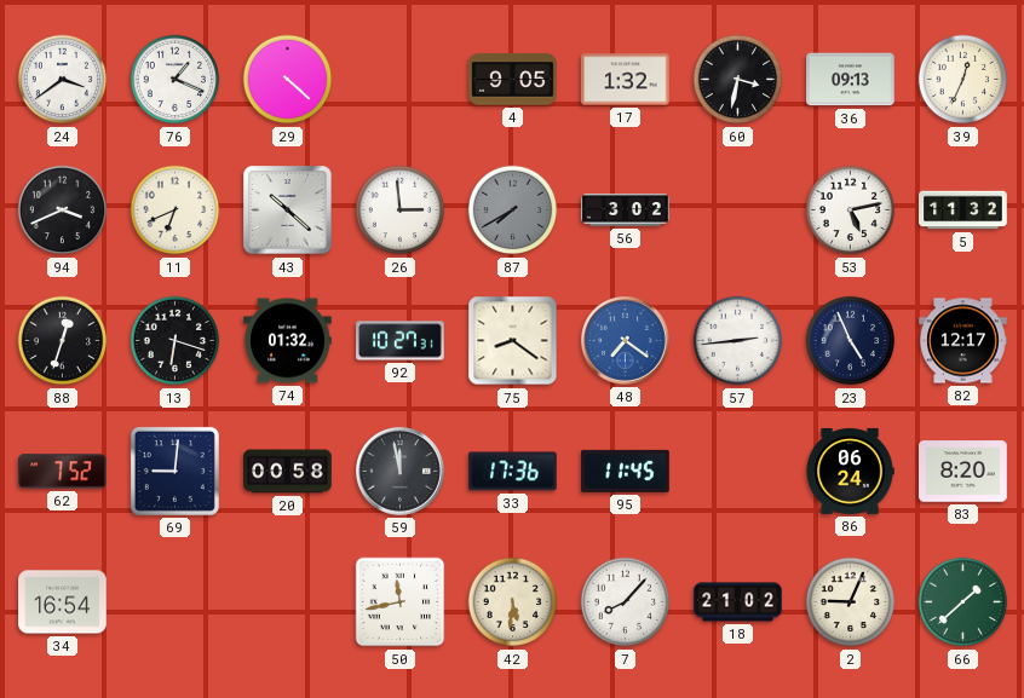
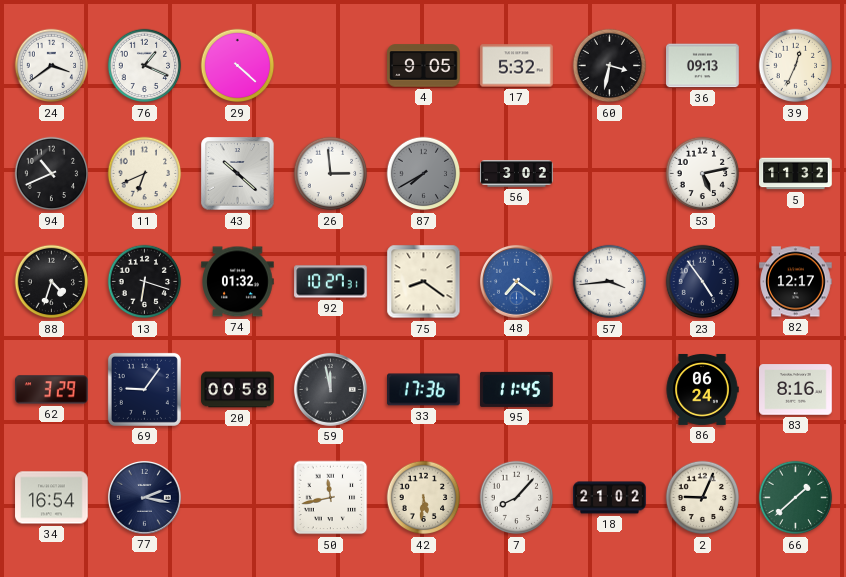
17: 1:32 -> 5:32 (517, 66)
94: 3:41 -> 10:41 (52, 174)
88: 12:33 -> 4:33 (52, 282)
57: 2:44 -> 3:44 (610, 282)
23: 4:56 -> 4:54 (703, 282)
62: 7:52 -> 3:29 (52, 390)
69: 9:01 -> 9:06 (144, 389)
83: 8:20 -> 8:16 (796, 390)
77: none -> 2:17 (144, 497)
